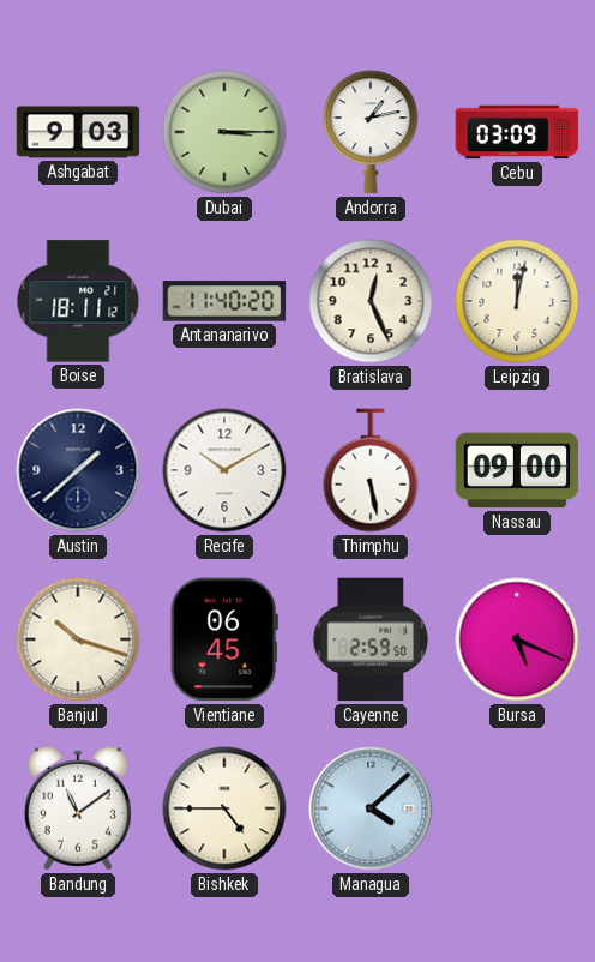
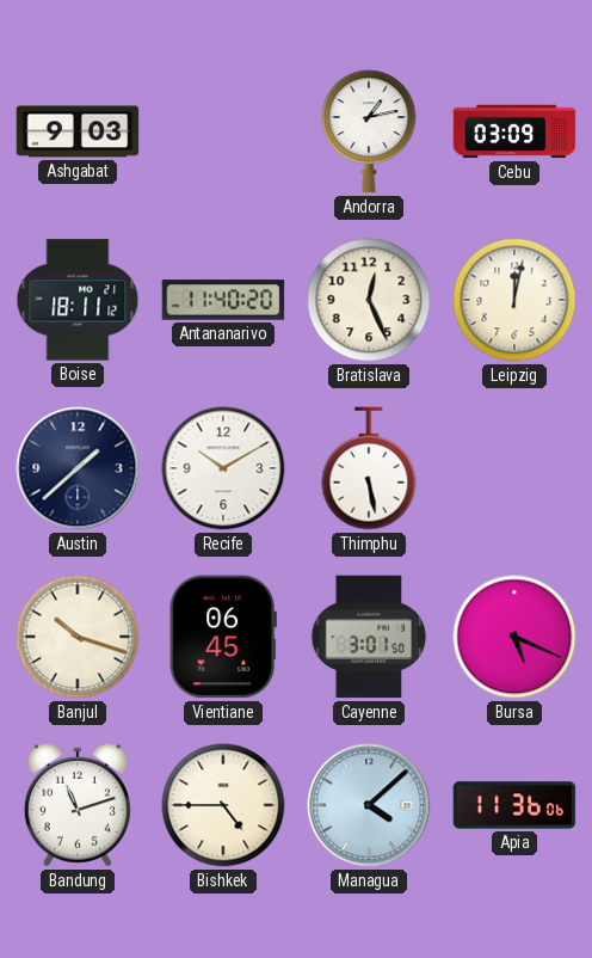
Dubai: 3:15 -> none (224, 132)
Nassau: 09:00 -> none (517, 470)
Cayenne: 2:59 -> 3:01 (369, 637)
Bandung: 11:09 -> 11:12 (78, 805)
Apia: none -> 11:36 (514, 805)
